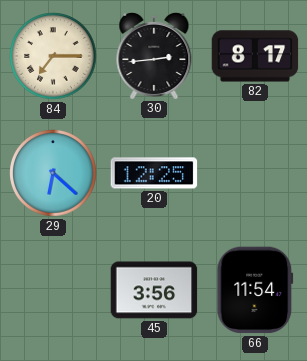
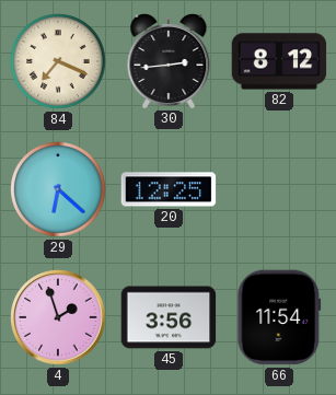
84: 7:15 -> 7:19 (58, 61)
82: 8:17 -> 8:12 (279, 61)
4: none -> 1:57 (58, 317)
